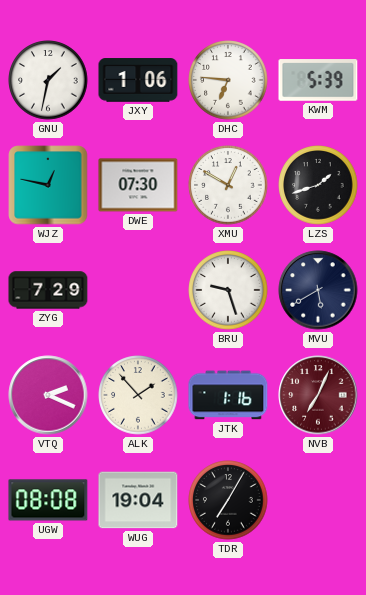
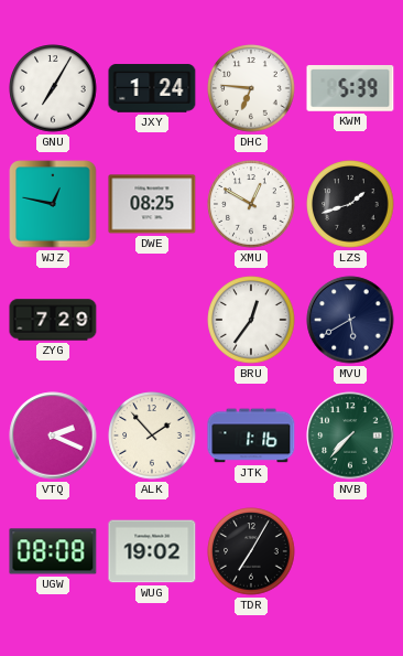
GNU: 1:32 -> 7:05 (53, 88)
JXY: 1:06 -> 1:24 (152, 88)
DWE: 07:30 -> 08:25 (152, 204)
BRU: 9:27 -> 12:36 (251, 320)
NVB: 7:04 -> 7:37 (350, 435)
NVB dial: burgundy -> green (350, 435)
WUG: 19:04 -> 19:02 (152, 551)
